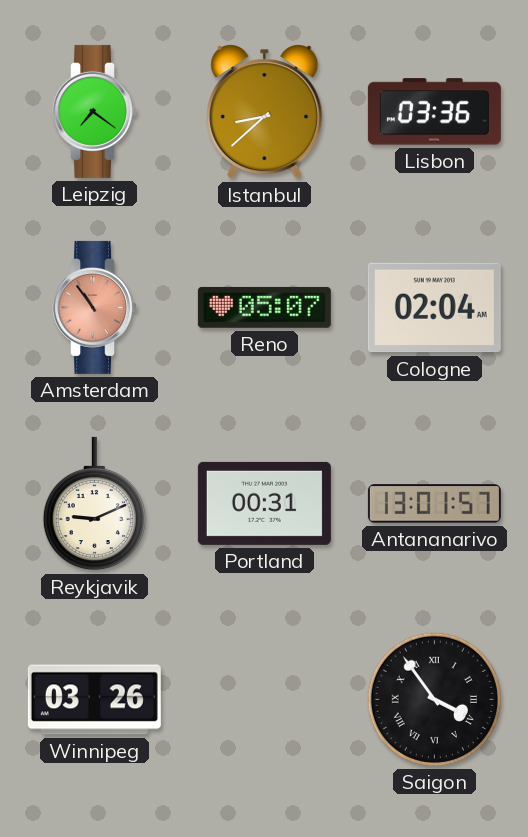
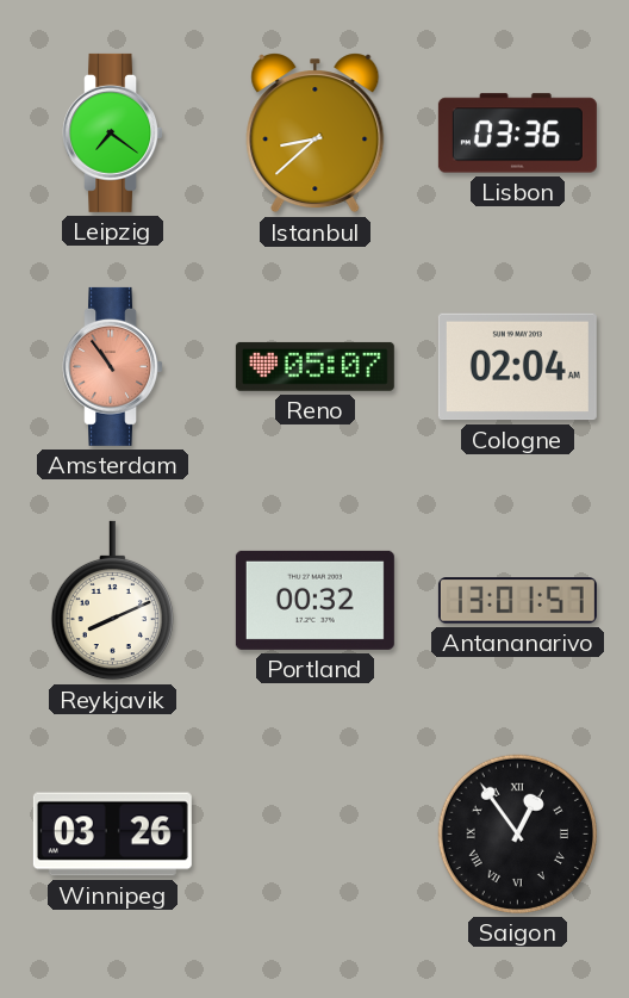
Reykjavik: 9:11 -> 8:11 (112, 601)
Portland: 00:31 -> 00:32 (314, 600)
Saigon: 3:54 -> 12:54 (517, 833)
